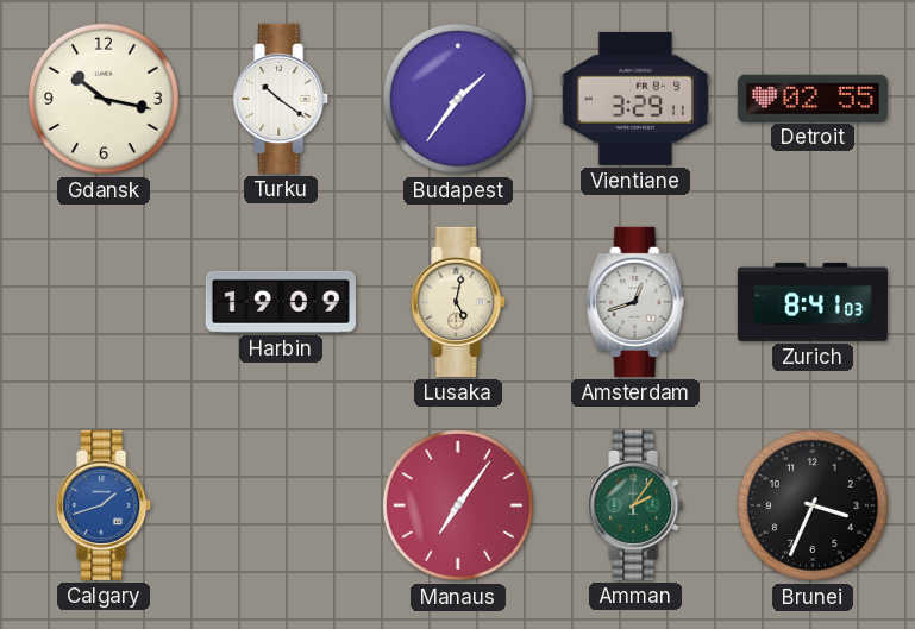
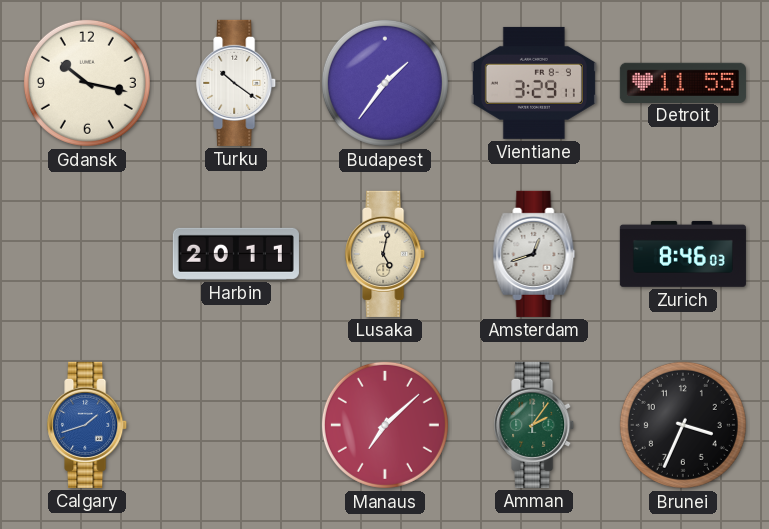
Detroit: 02:55 -> 11:55 (683, 82)
Harbin: 19:09 -> 20:11 (236, 254)
Zurich: 8:41 -> 8:46 (683, 254)
Manaus: 7:06 -> 7:08 (385, 425)
